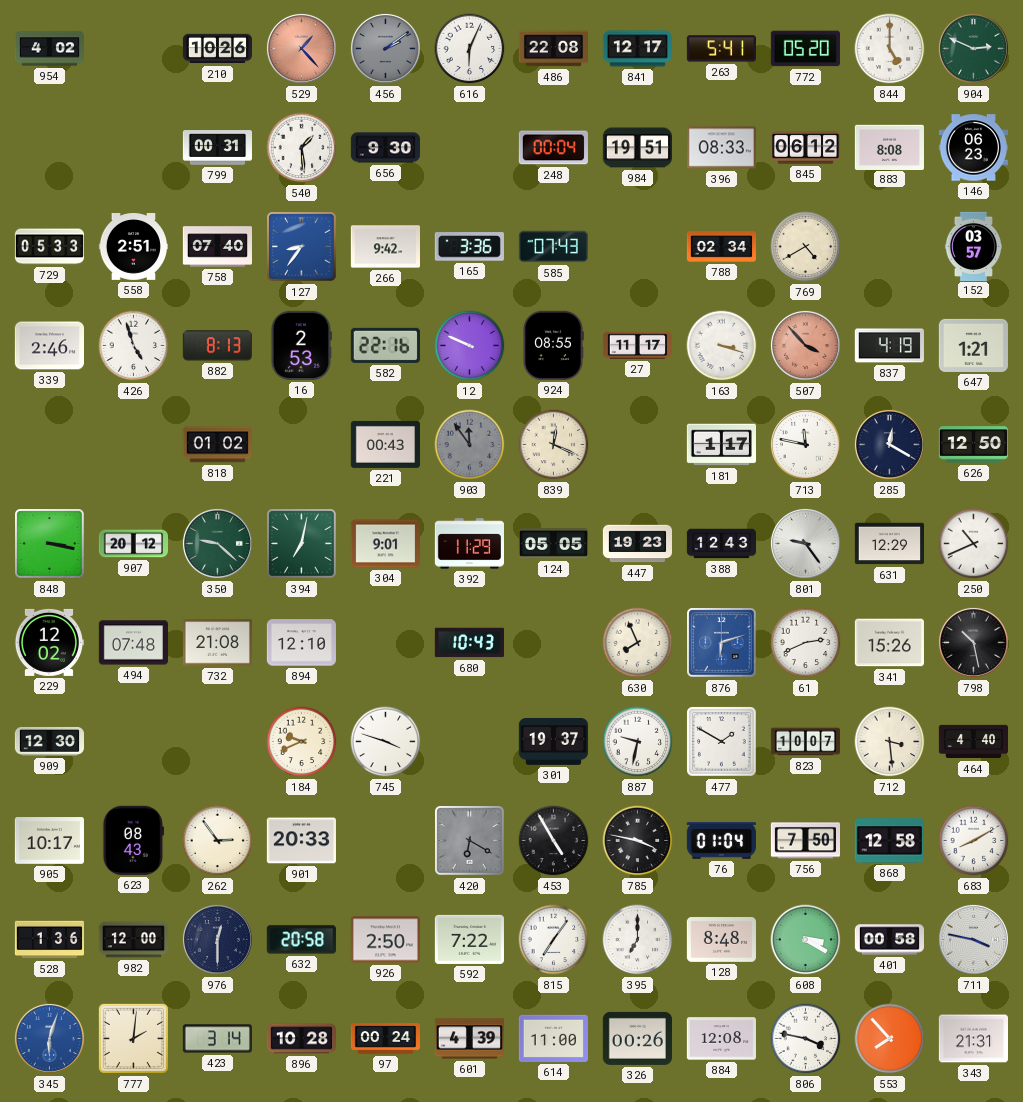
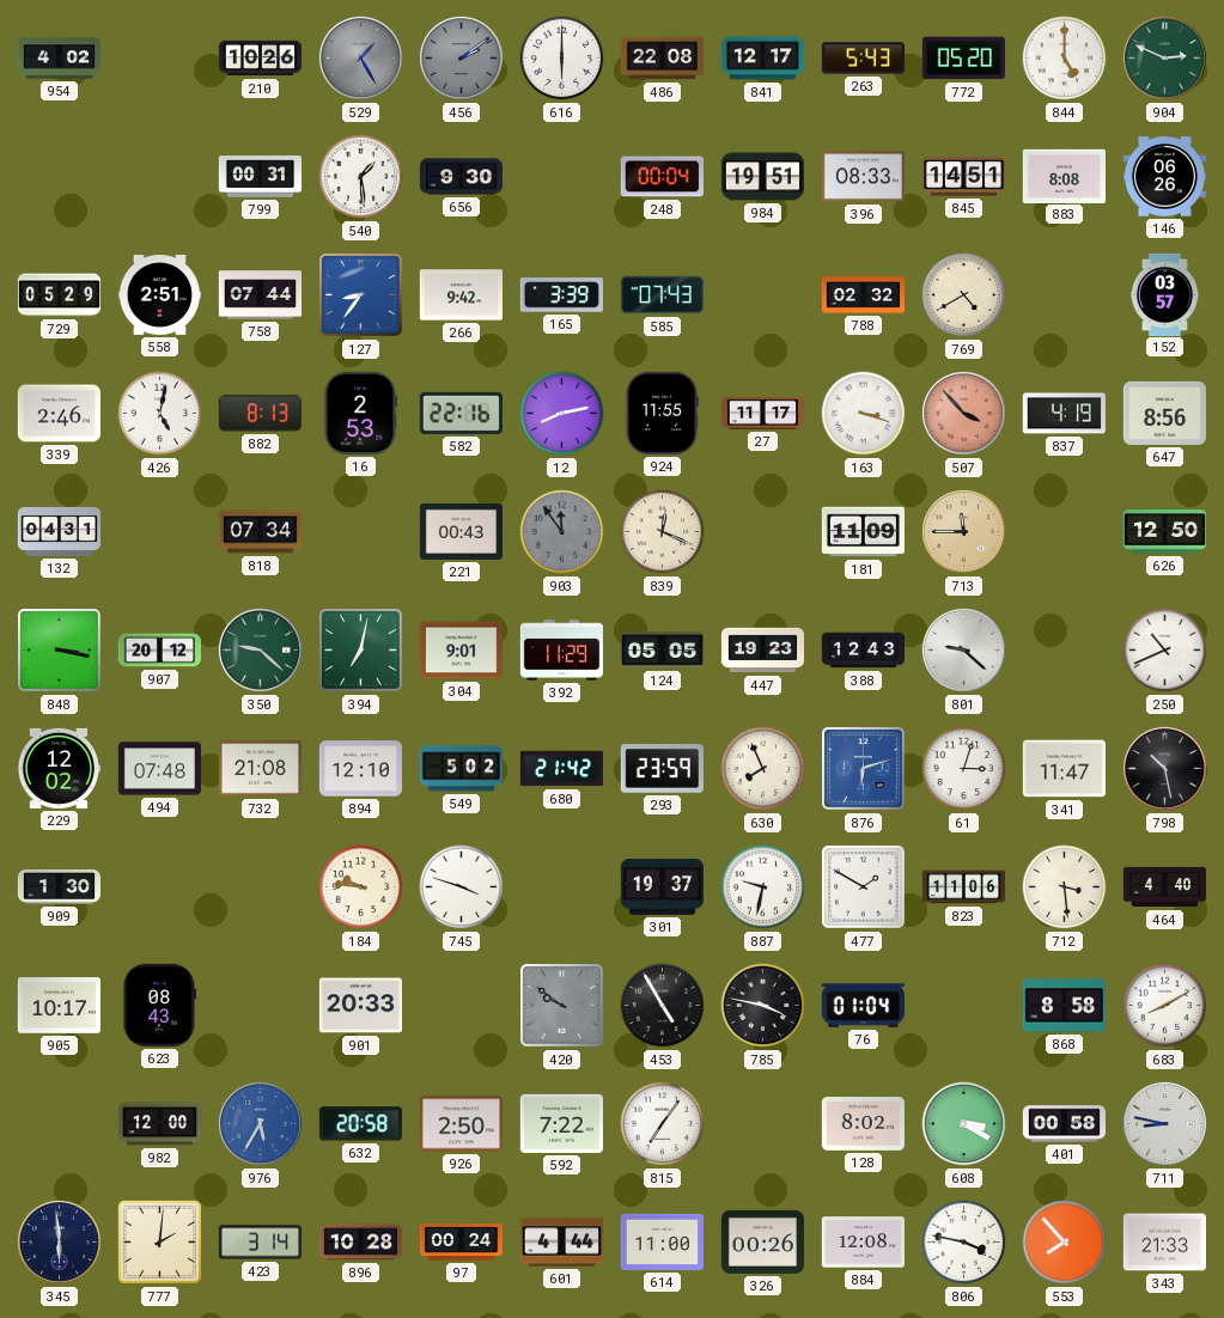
529: 1:23 -> 1:25 (360, 57)
529 dial: salmon -> grey (360, 57)
616: 6:04 -> 6:00 (562, 59)
263: 5:41 -> 5:43 (863, 59)
845: 06:12 -> 14:51 (963, 177)
146: 06:23 -> 06:26 (1164, 177)
729: 05:33 -> 05:29 (59, 295)
758: 07:40 -> 07:44 (260, 295)
165: 3:36 -> 3:39 (561, 295)
788: 02:34 -> 02:32 (863, 295)
426: 4:57 -> 5:02 (160, 414)
12: 9:49 -> 8:13 (562, 414)
924: 08:55 -> 11:55 (662, 413)
647: 1:21 -> 8:56 (1164, 413)
132: none -> 04:31 (59, 531)
818: 01:02 -> 07:34 (260, 532)
181: 1:17 -> 11:09 (863, 532)
713: 11:47 -> 11:45 (963, 531)
713 dial: white -> champagne (963, 531)
285: 12:20 -> none (889, 444)
801: 9:24 -> 9:22 (963, 649)
631: 12:29 -> none (889, 544)
549: none -> 5:02 (461, 769)
680: 10:43 -> 21:42 (561, 769)
293: none -> 23:59 (662, 769)
61: 2:41 -> 3:03 (964, 769)
341: 15:26 -> 11:47 (1064, 769)
909: 12:30 -> 1:30 (59, 886)
184: 9:41 -> 9:46 (361, 887)
823: 10:07 -> 11:06 (963, 887)
262: 2:54 -> none (218, 841)
420: 6:20 -> 9:51 (562, 1006)
756: 7:50 -> none (805, 841)
868: 12:58 -> 8:58 (1064, 1006)
528: 1:36 -> none (49, 940)
976: 12:30 -> 5:35 (260, 1123)
976 dial: navy -> blue (260, 1123)
395: 7:00 -> none (638, 940)
128: 8:48 -> 8:02 (863, 1124)
711: 3:47 -> 8:47 (1164, 1123)
345: 6:03 -> 5:59 (59, 1241)
345 dial: blue -> navy (59, 1241)
601: 4:39 -> 4:44 (561, 1243)
343: 21:31 -> 21:33 (1164, 1243)
